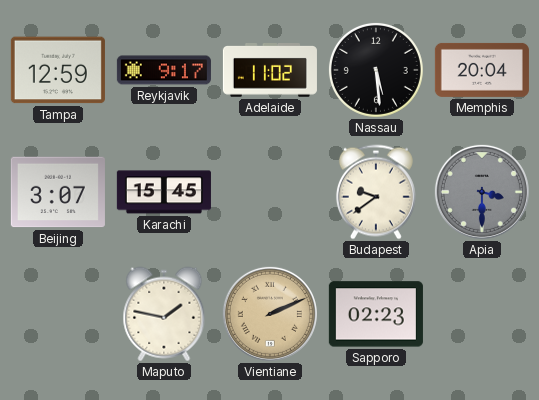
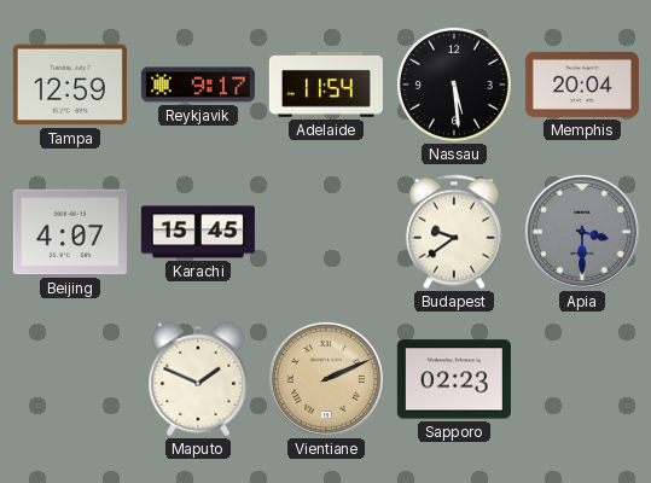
Adelaide: 11:02 -> 11:54 (326, 86)
Beijing: 3:07 -> 4:07 (70, 232)
Maputo: 1:47 -> 1:49 (198, 379)
